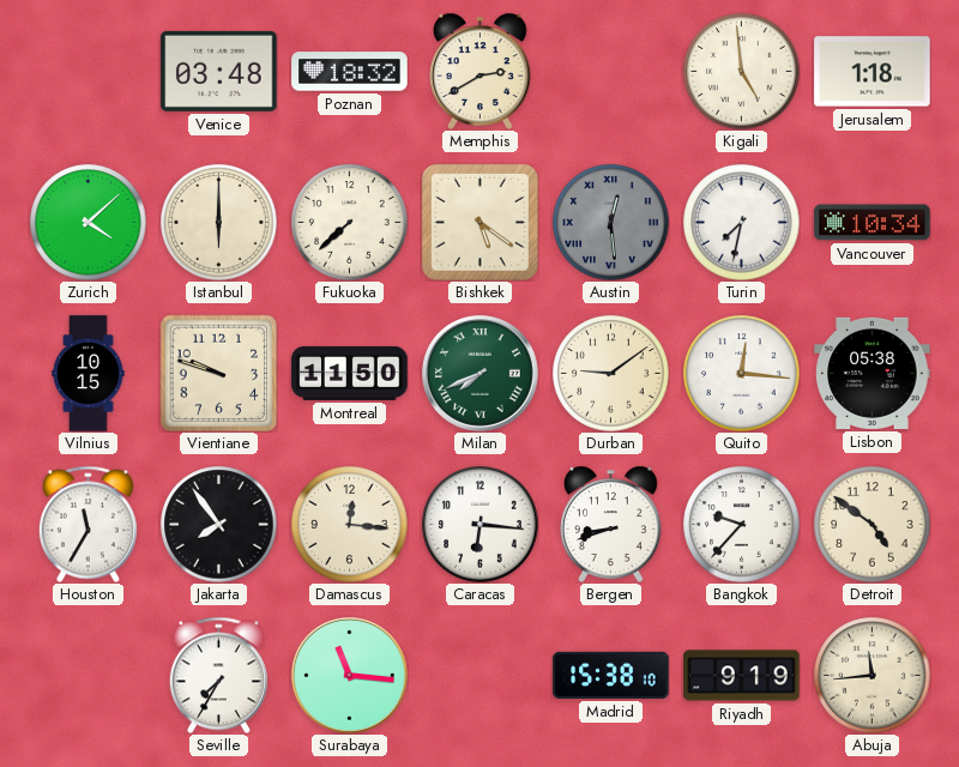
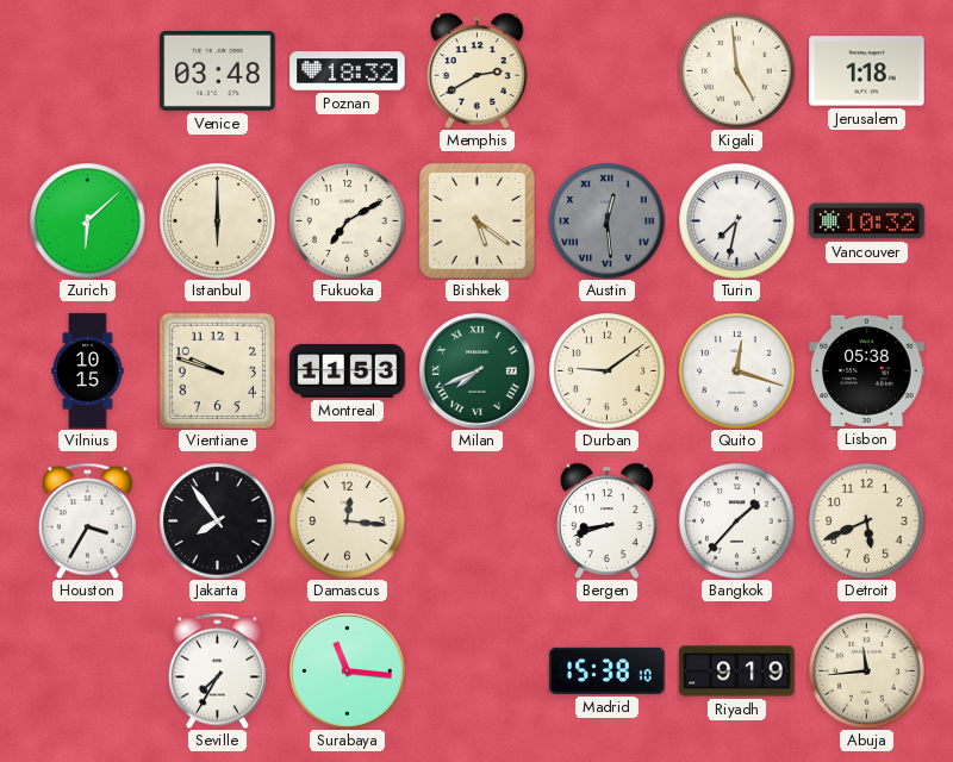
Zurich: 4:08 -> 6:08 (88, 221)
Fukuoka: 7:38 -> 7:10 (348, 221)
Vancouver: 10:34 -> 10:32 (867, 221)
Montreal: 11:50 -> 11:53 (348, 370)
Quito: 12:16 -> 12:18 (737, 371)
Houston: 11:35 -> 3:35 (87, 520)
Caracas: 6:16 -> none (481, 525)
Bangkok: 9:37 -> 1:37 (737, 521)
Detroit: 4:51 -> 5:41 (867, 521)
